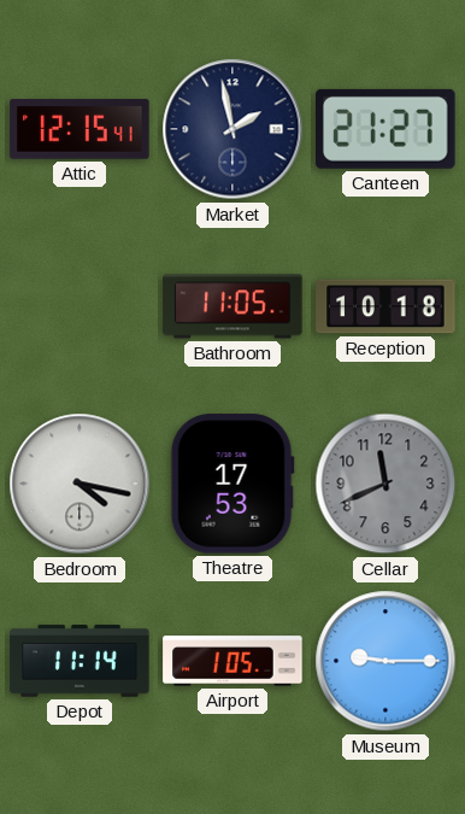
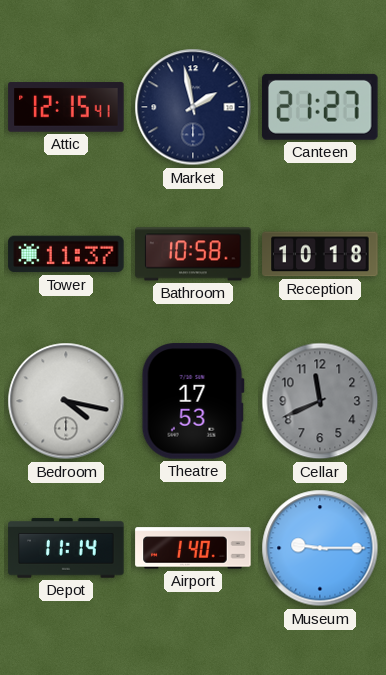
Tower: none -> 11:37 (66, 254)
Bathroom: 11:05 -> 10:58 (193, 254)
Airport: 1:05 -> 1:40 (193, 548)
